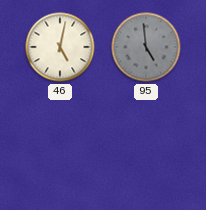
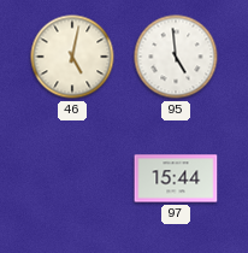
95 dial: grey -> white (176, 57)
97: none -> 15:44 (176, 178)
